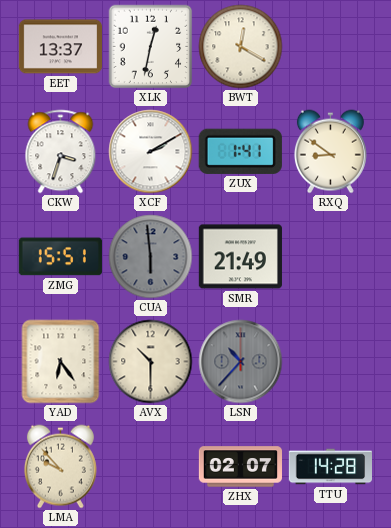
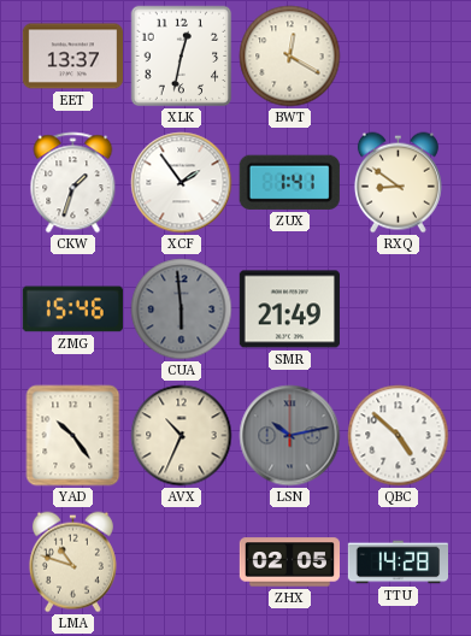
CKW: 3:33 -> 1:33 (73, 183)
XCF: 2:10 -> 1:54 (182, 183)
ZMG: 15:51 -> 15:46 (72, 310)
YAD: 6:24 -> 10:24 (73, 436)
AVX: 10:30 -> 10:34 (182, 436)
LSN: 10:37 -> 10:13 (290, 436)
QBC: none -> 4:52 (399, 436)
LMA: 9:53 -> 10:48 (72, 563)
ZHX: 02:07 -> 02:05 (289, 563)
